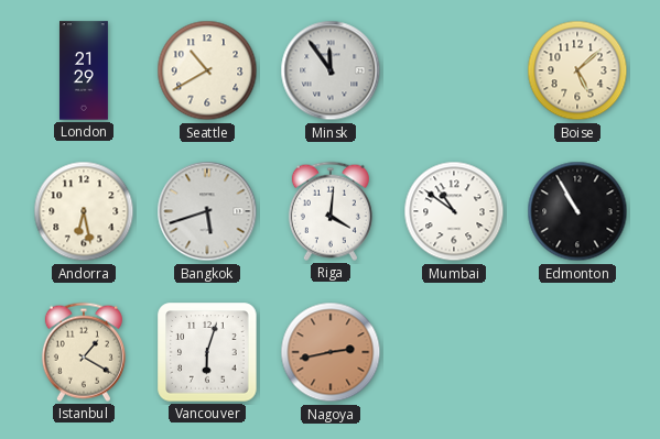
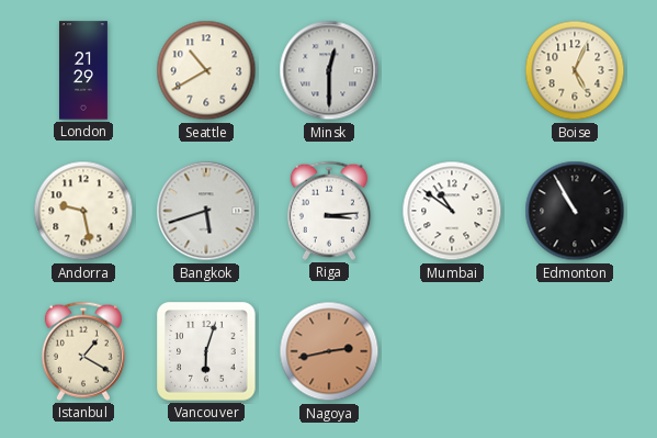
Minsk: 11:54 -> 12:30 (329, 70)
Boise: 5:08 -> 5:04 (575, 70)
Andorra: 6:28 -> 9:28 (83, 211)
Riga: 4:01 -> 3:14 (329, 211)
